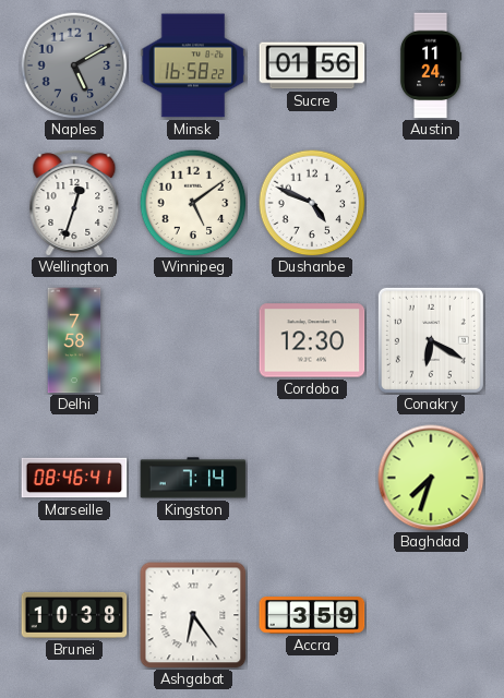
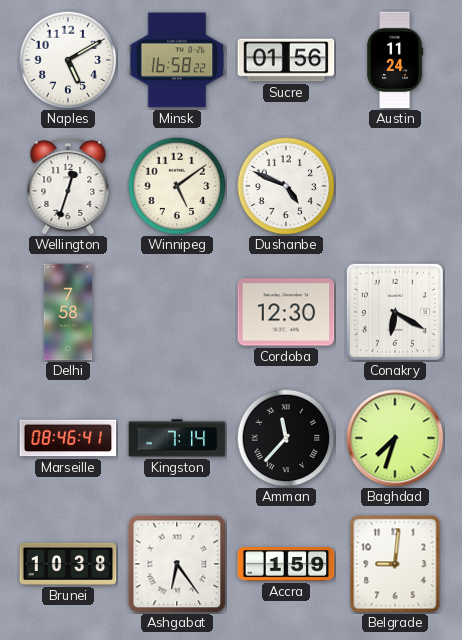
Naples dial: grey -> white (68, 60)
Amman: none -> 11:37 (286, 438)
Accra: 3:59 -> 1:59 (286, 564)
Belgrade: none -> 9:01 (395, 564)
